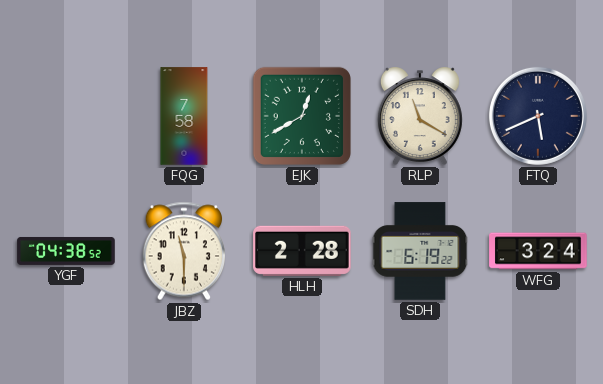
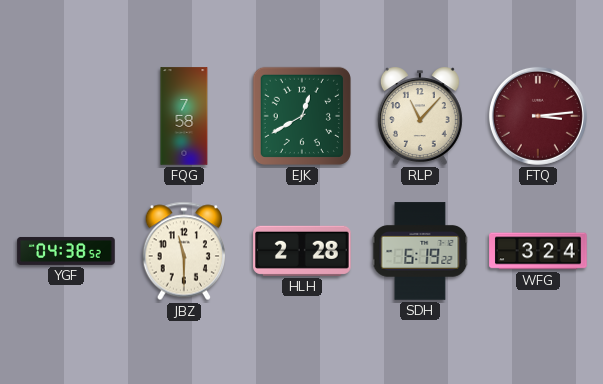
RLP: 11:20 -> 11:07 (420, 116)
FTQ: 5:41 -> 3:14 (538, 116)
FTQ dial: navy -> burgundy (538, 116)
